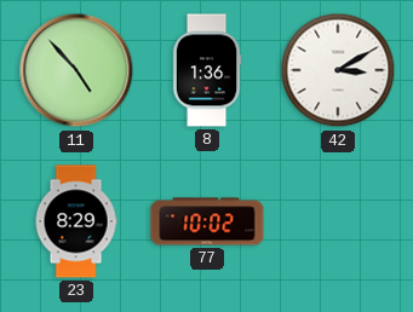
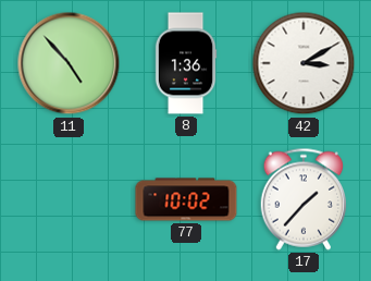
23: 8:29 -> none (76, 221)
17: none -> 1:37 (304, 199)
